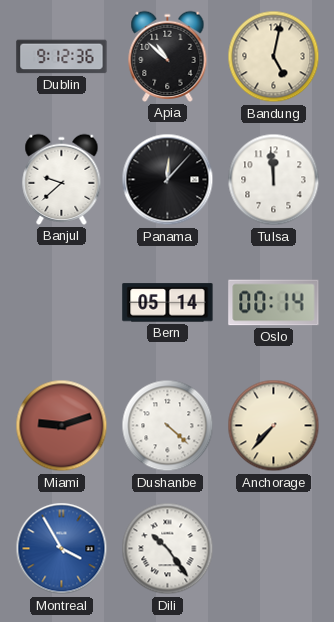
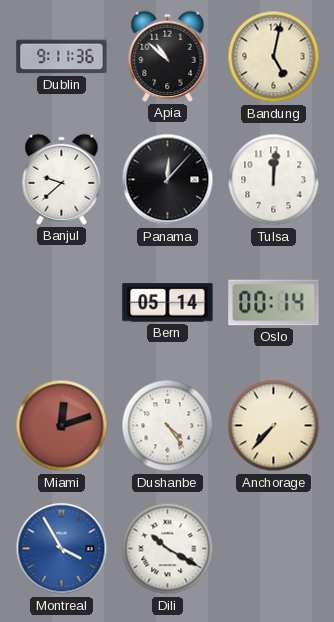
Dublin: 9:12 -> 9:11 (62, 57)
Tulsa: 11:59 -> 12:01 (274, 180)
Miami: 9:12 -> 12:12 (62, 426)
Dushanbe: 4:22 -> 4:24 (168, 426)
Dili: 10:24 -> 10:20 (168, 549)
